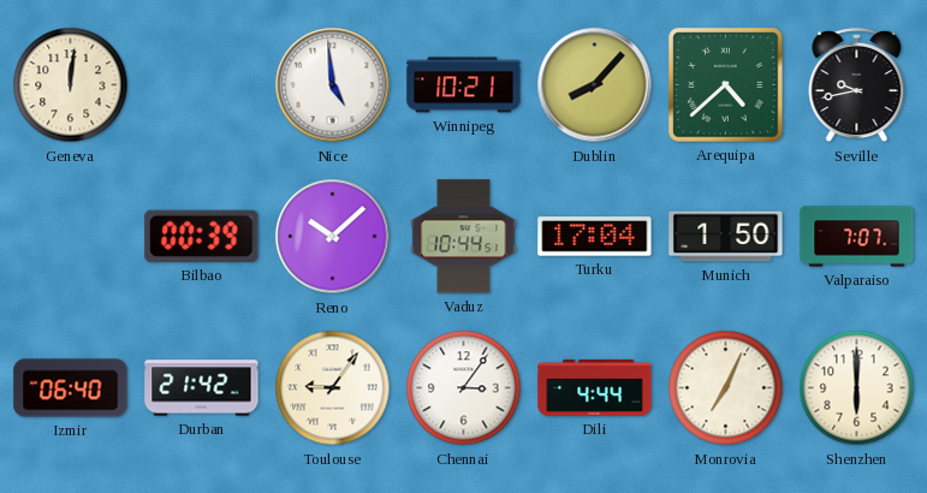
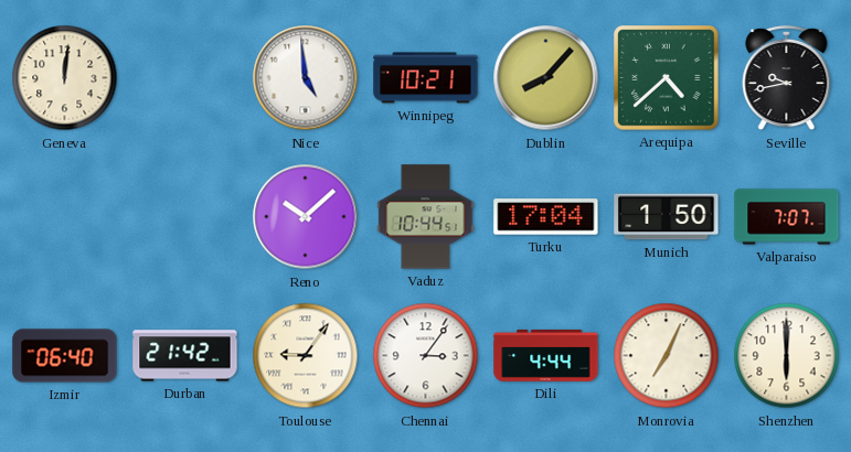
Bilbao: 00:39 -> none (202, 236)
